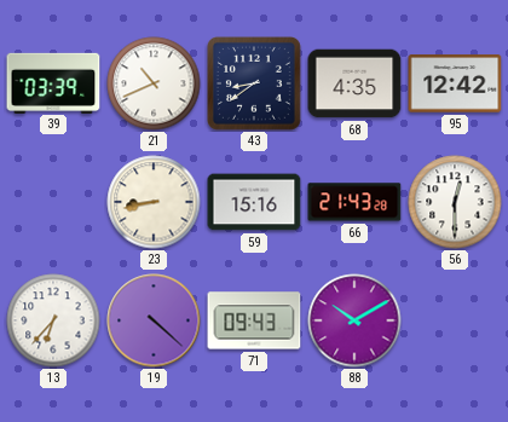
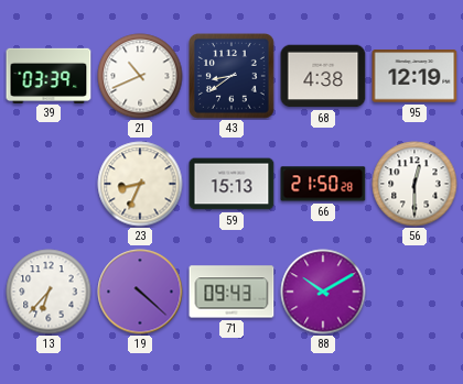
68: 4:35 -> 4:38 (323, 76)
95: 12:42 -> 12:19 (414, 76)
23: 8:43 -> 8:34 (140, 184)
59: 15:16 -> 15:13 (232, 184)
66: 21:43 -> 21:50 (323, 184)
